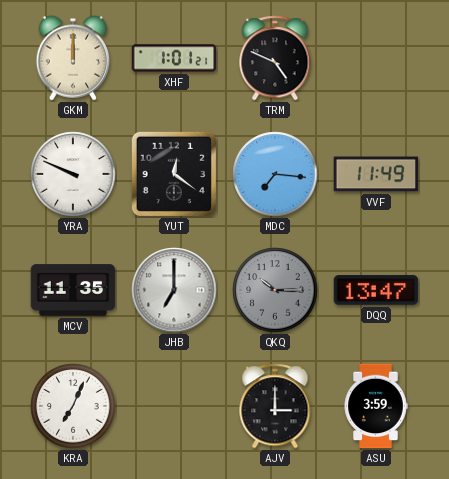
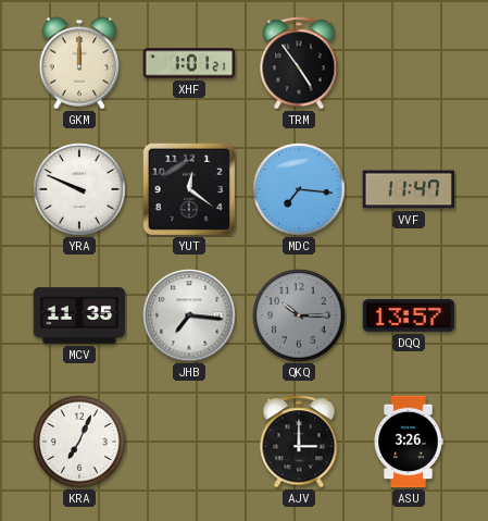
TRM: 4:49 -> 4:54 (299, 63)
VVF: 11:49 -> 11:47 (409, 189)
JHB: 7:00 -> 7:16 (189, 315)
DQQ: 13:47 -> 13:57 (409, 315)
ASU: 3:59 -> 3:26 (409, 442)
